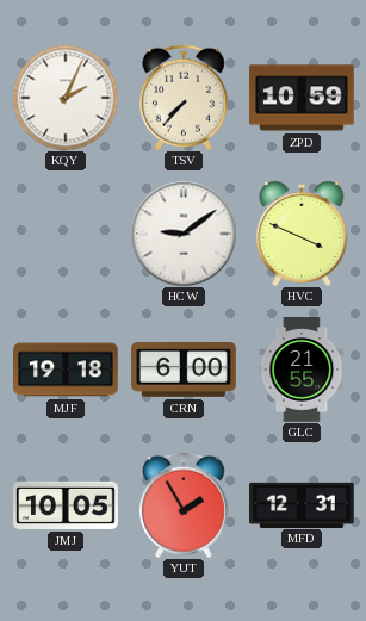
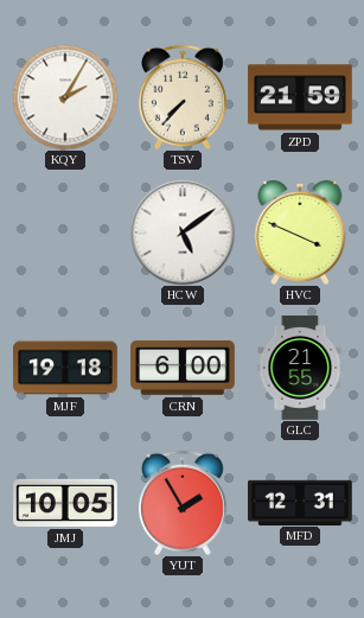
KQY: 2:04 -> 2:05 (65, 97)
ZPD: 10:59 -> 21:59 (300, 97)
HCW: 9:09 -> 5:09 (183, 232)
